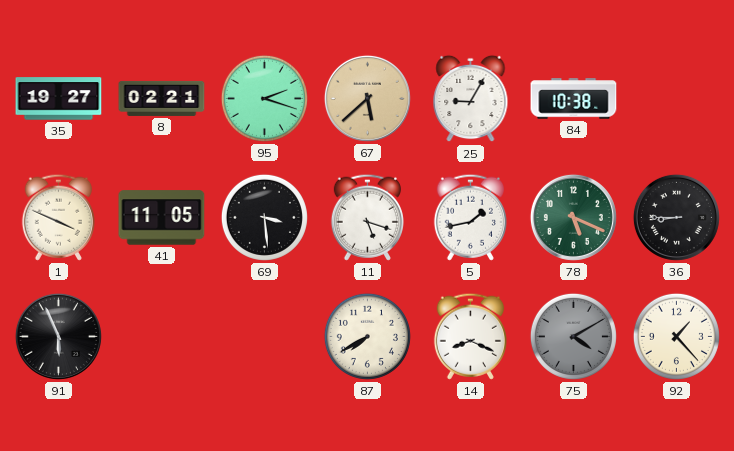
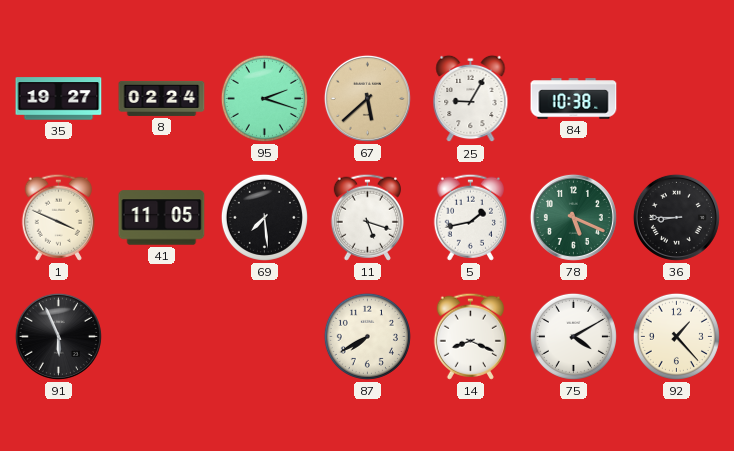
8: 02:21 -> 02:24 (162, 98)
69: 3:29 -> 7:29 (264, 217)
75 dial: grey -> white (573, 336)
